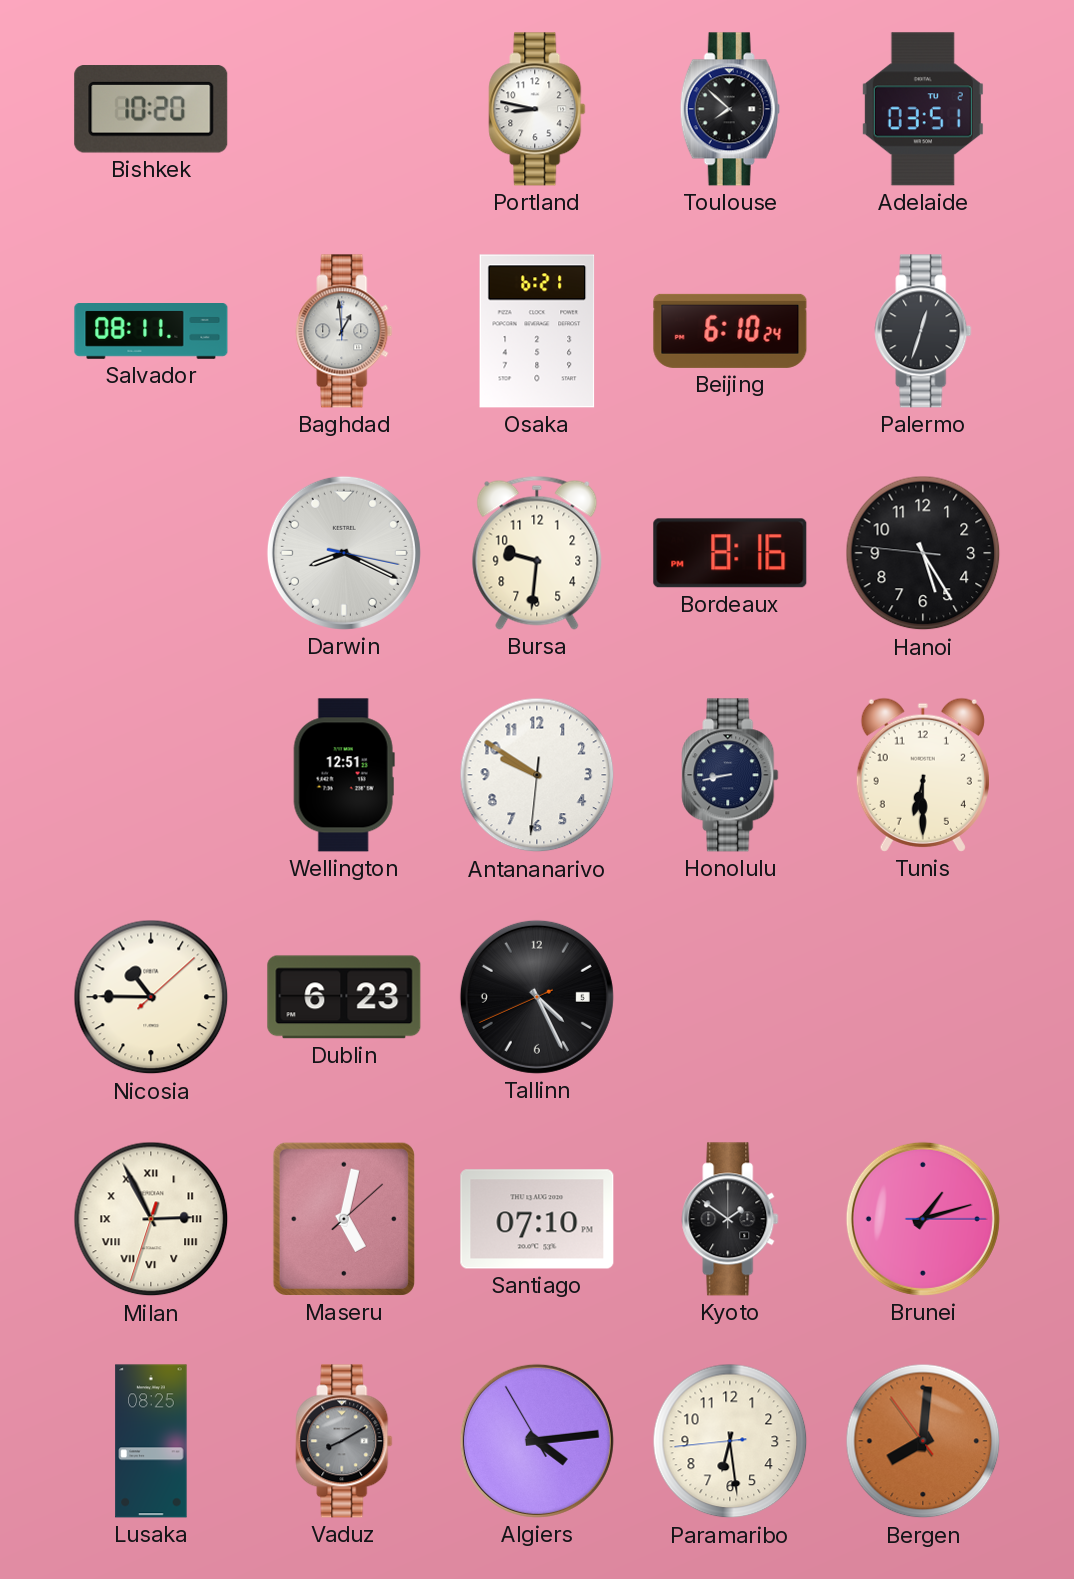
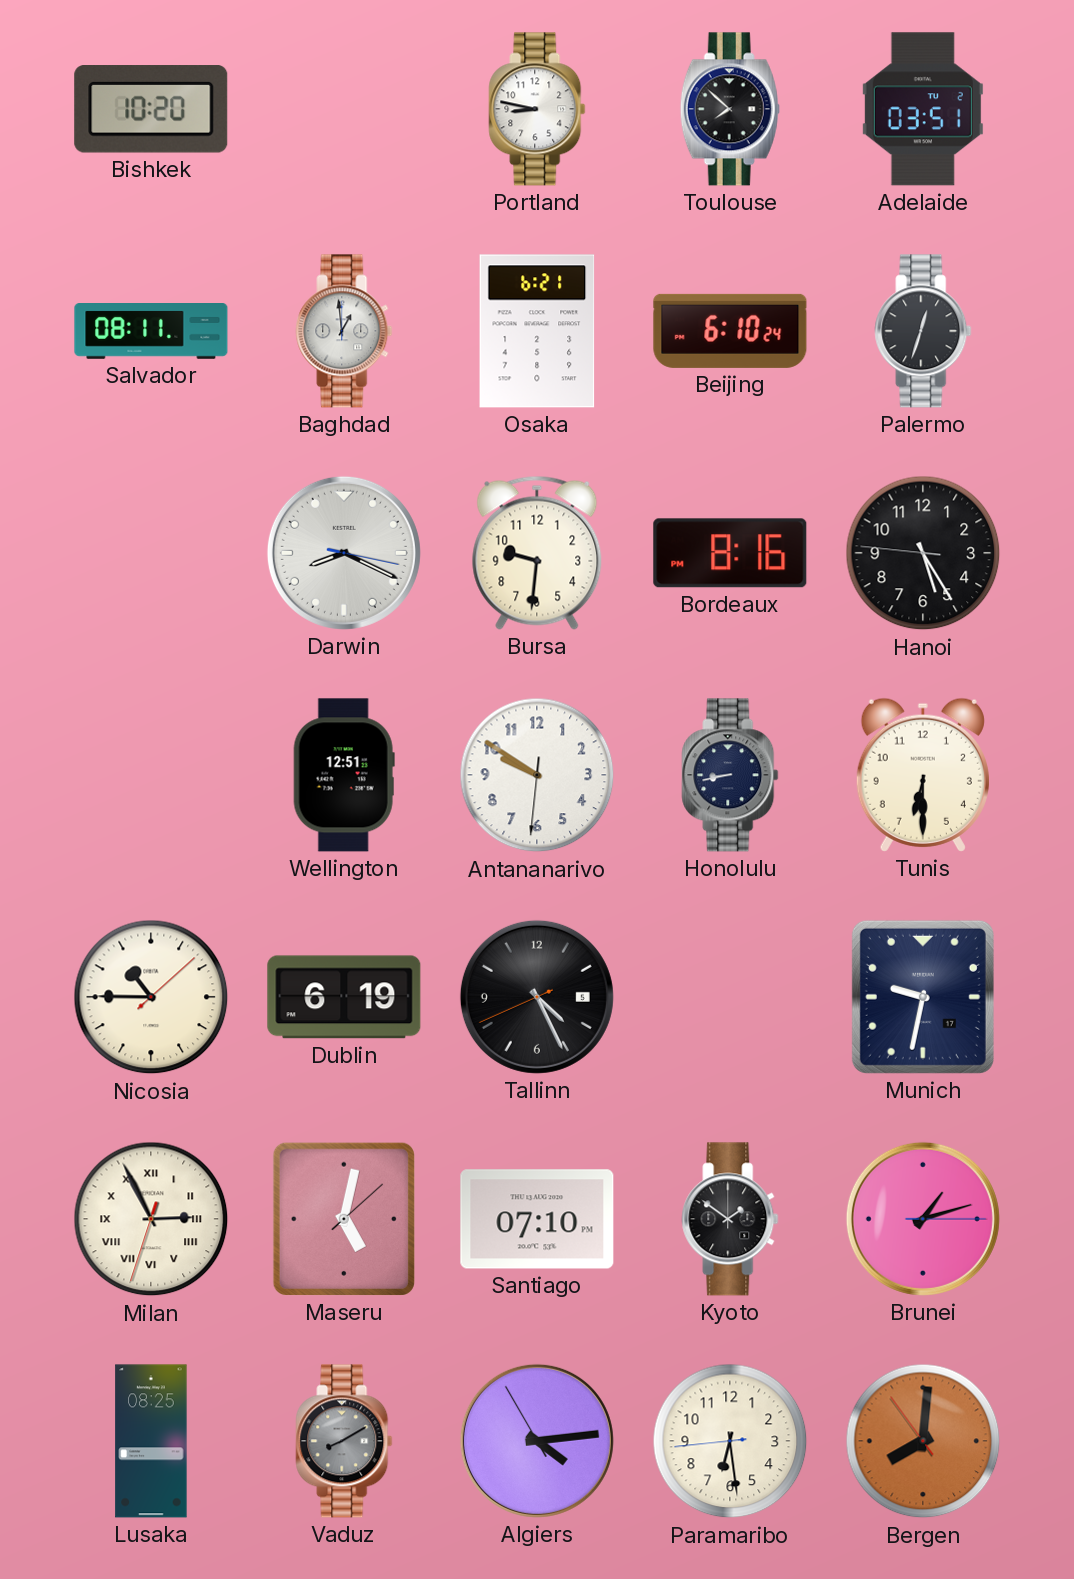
Dublin: 6:23 -> 6:19 (344, 997)
Munich: none -> 9:32 (923, 997)
